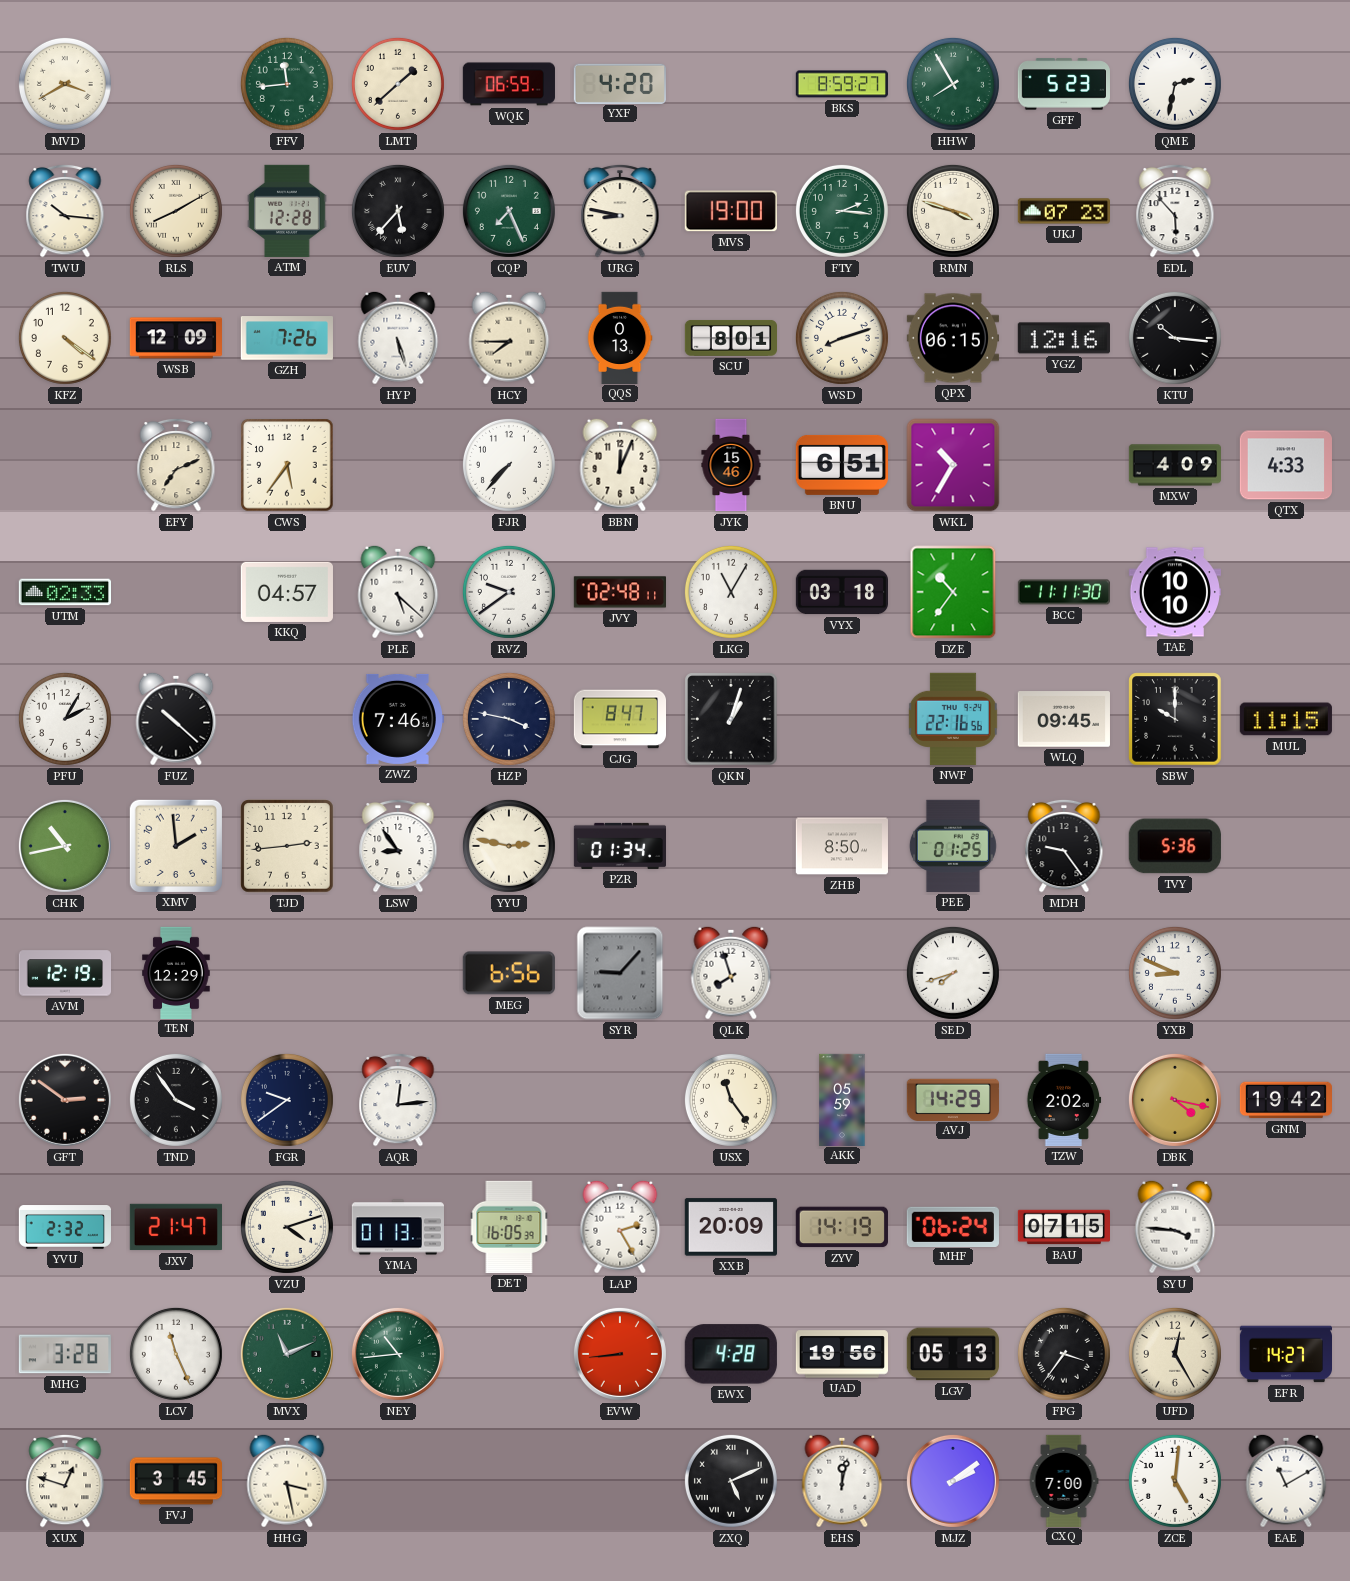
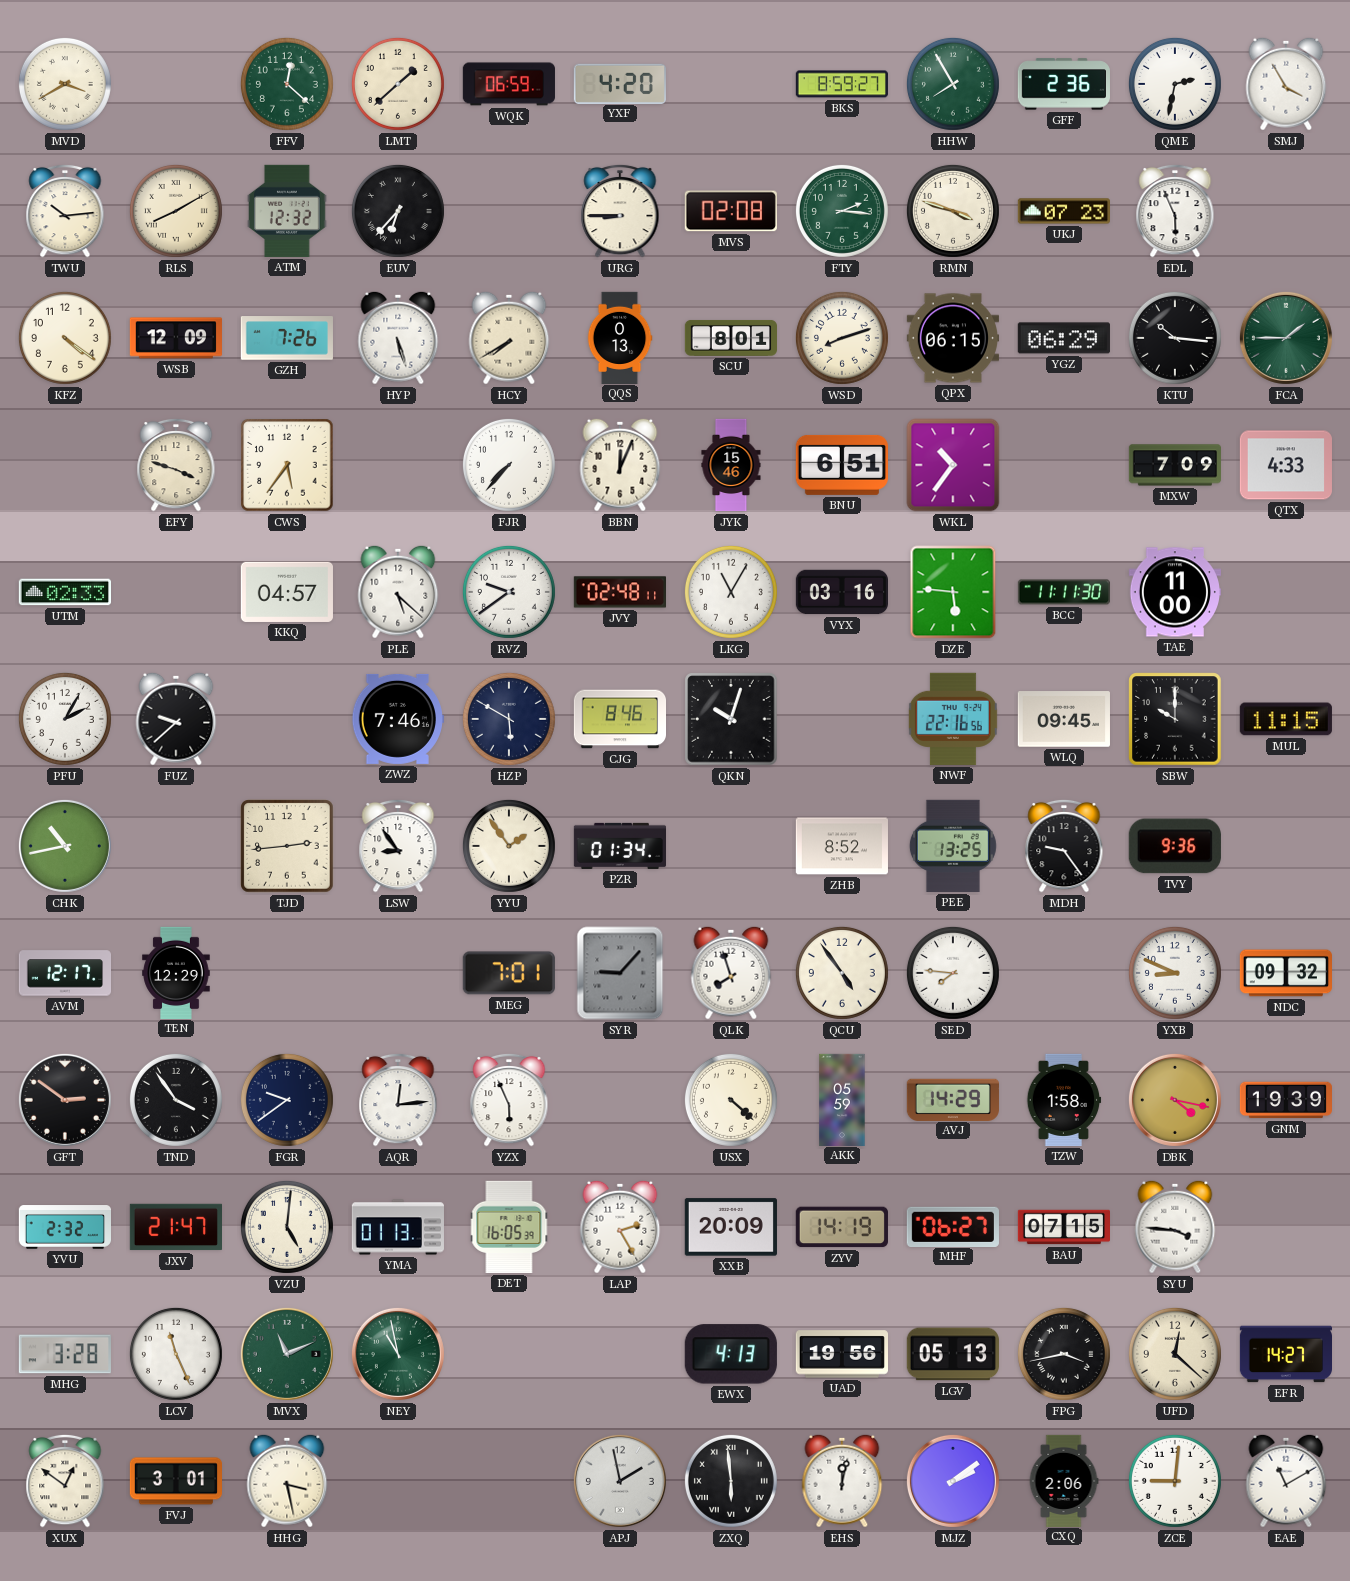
FFV: 11:44 -> 12:22 (287, 84)
GFF: 5:23 -> 2:36 (1064, 84)
SMJ: none -> 3:55 (1286, 84)
TWU: 10:16 -> 10:14 (65, 211)
ATM: 12:28 -> 12:32 (287, 211)
EUV: 5:37 -> 6:37 (398, 211)
CQP: 7:26 -> none (509, 211)
URG: 8:47 -> 8:45 (620, 211)
MVS: 19:00 -> 02:08 (731, 211)
EDL: 5:53 -> 5:56 (1175, 211)
HCY: 7:45 -> 7:40 (509, 338)
YGZ: 12:16 -> 06:29 (1064, 338)
FCA: none -> 1:45 (1286, 338)
EFY: 7:11 -> 3:48 (176, 465)
WKL: 10:35 -> 10:36 (953, 465)
MXW: 4:09 -> 7:09 (1174, 465)
VYX: 03:18 -> 03:16 (841, 592)
DZE: 10:36 -> 5:46 (953, 592)
TAE: 10:10 -> 11:00 (1174, 592)
FUZ: 10:22 -> 9:38 (176, 719)
HZP: 3:47 -> 5:50 (509, 719)
CJG: 8:47 -> 8:46 (619, 719)
QKN: 1:03 -> 10:03 (731, 719)
XMV: 1:59 -> none (176, 846)
YYU: 2:47 -> 1:54 (509, 846)
ZHB: 8:50 -> 8:52 (841, 846)
PEE: 01:25 -> 13:25 (953, 846)
TVY: 5:36 -> 9:36 (1175, 846)
AVM: 12:19 -> 12:17 (64, 973)
MEG: 6:56 -> 7:01 (509, 973)
QCU: none -> 4:54 (842, 973)
SED: 7:42 -> 7:46 (953, 973)
NDC: none -> 09:32 (1285, 973)
YZX: none -> 5:56 (509, 1100)
USX: 11:24 -> 4:22 (731, 1100)
TZW: 2:02 -> 1:58 (1064, 1100)
GNM: 19:42 -> 19:39 (1285, 1100)
VZU: 4:12 -> 5:01 (287, 1227)
MHF: 06:24 -> 06:27 (953, 1226)
NEY: 10:44 -> 10:58 (398, 1354)
EVW: 8:44 -> none (620, 1354)
EWX: 4:28 -> 4:13 (731, 1354)
FPG: 3:36 -> 3:43 (1064, 1354)
UFD: 12:25 -> 12:22 (1175, 1354)
XUX: 12:48 -> 12:51 (65, 1481)
FVJ: 3:45 -> 3:01 (175, 1481)
APJ: none -> 1:58 (620, 1481)
ZXQ: 5:11 -> 5:59 (731, 1481)
CXQ: 7:00 -> 2:06 (1064, 1480)
ZCE: 5:01 -> 9:01 (1175, 1481)
